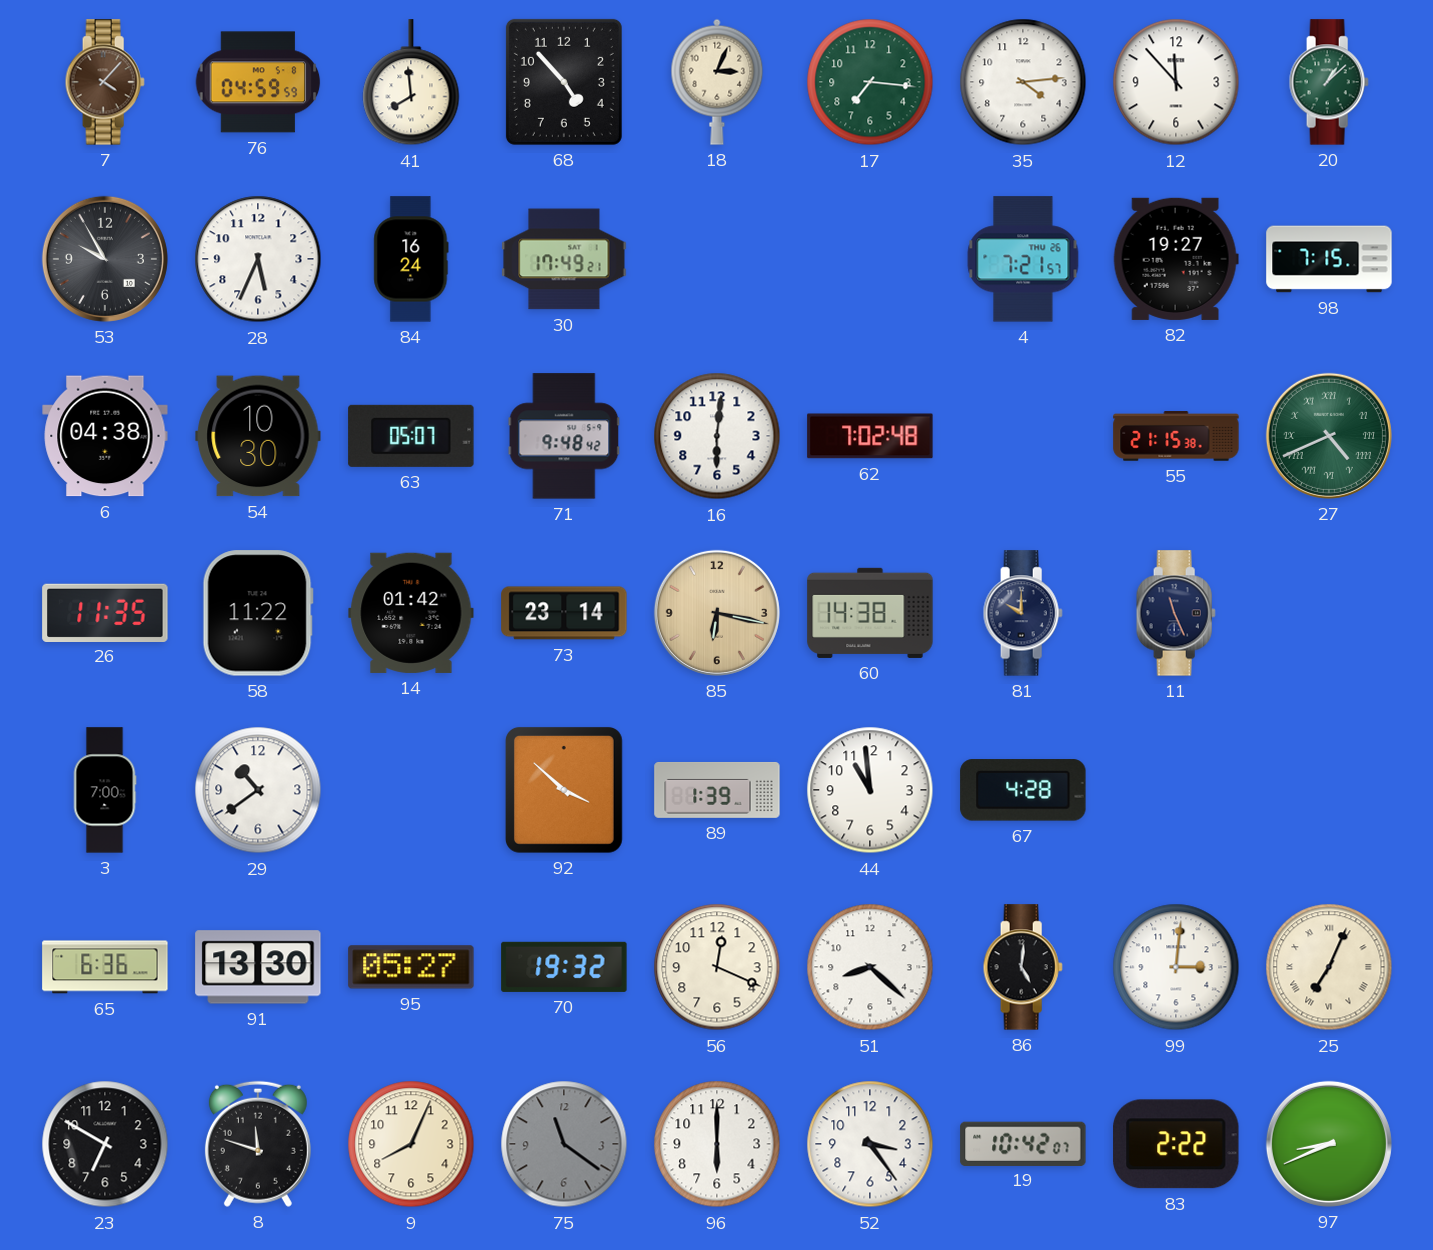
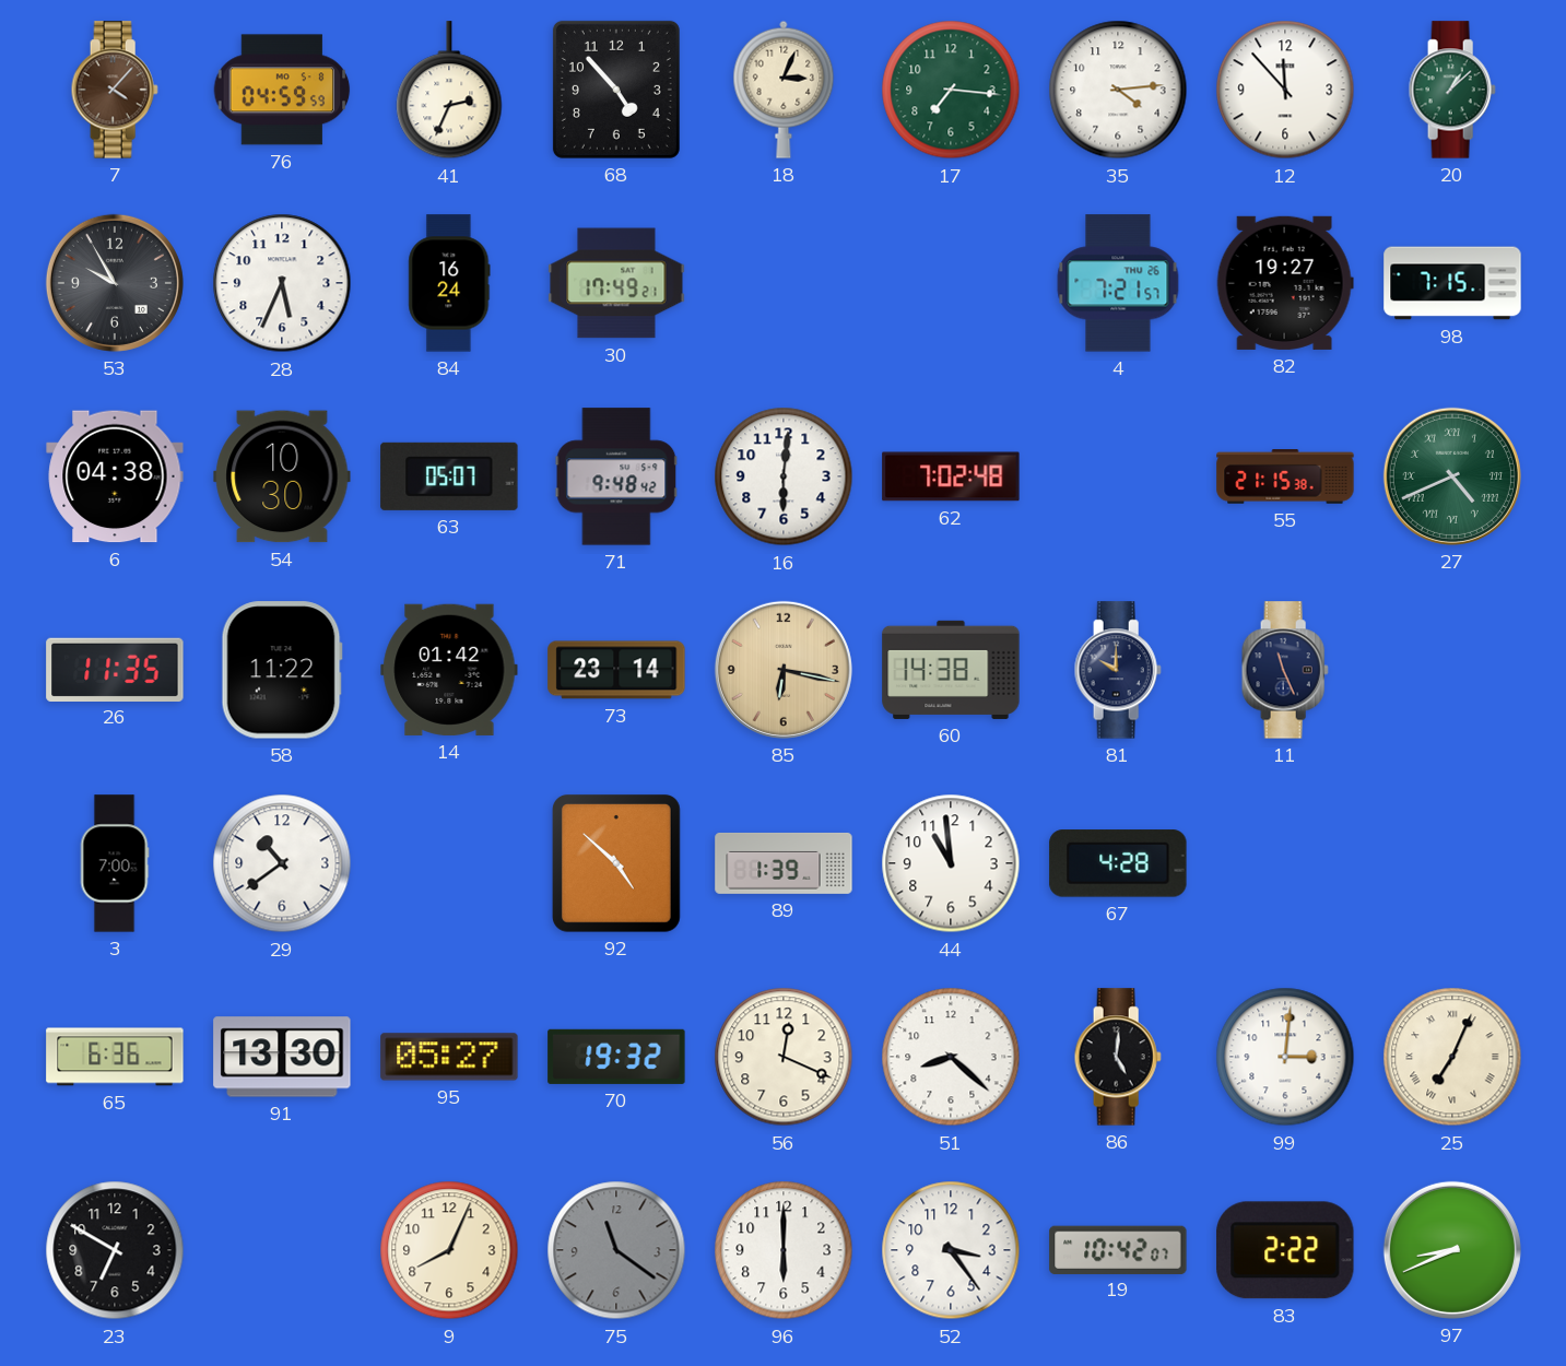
41: 7:59 -> 2:34 (449, 91)
92: 3:52 -> 4:52 (616, 863)
8: 11:48 -> none (258, 1144)
